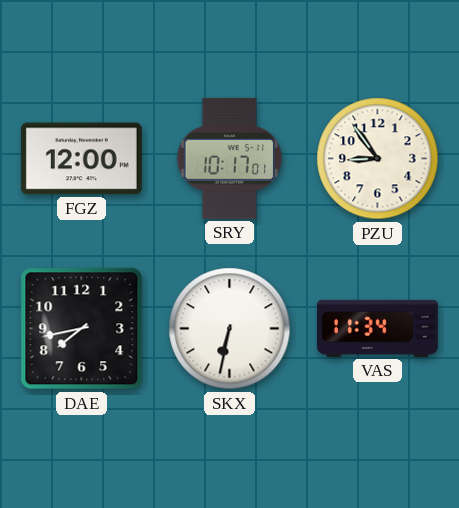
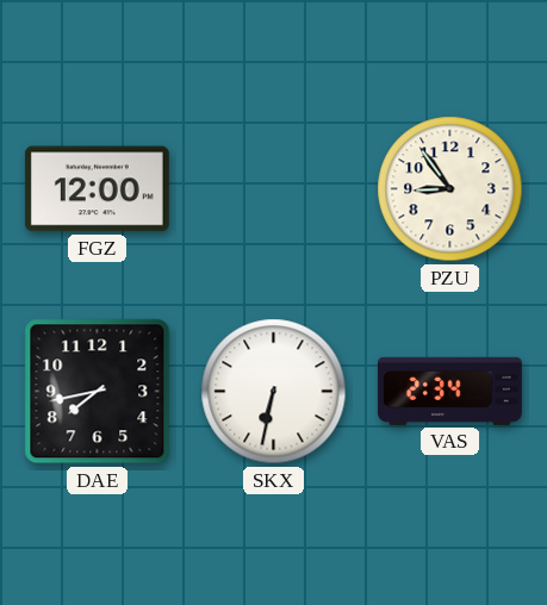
SRY: 10:17 -> none (230, 158)
VAS: 11:34 -> 2:34 (449, 391)
